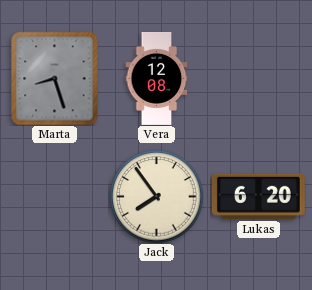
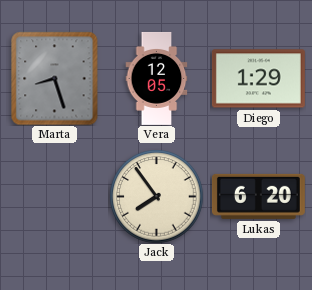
Vera: 12:08 -> 12:05 (157, 78)
Diego: none -> 1:29 (258, 79)
